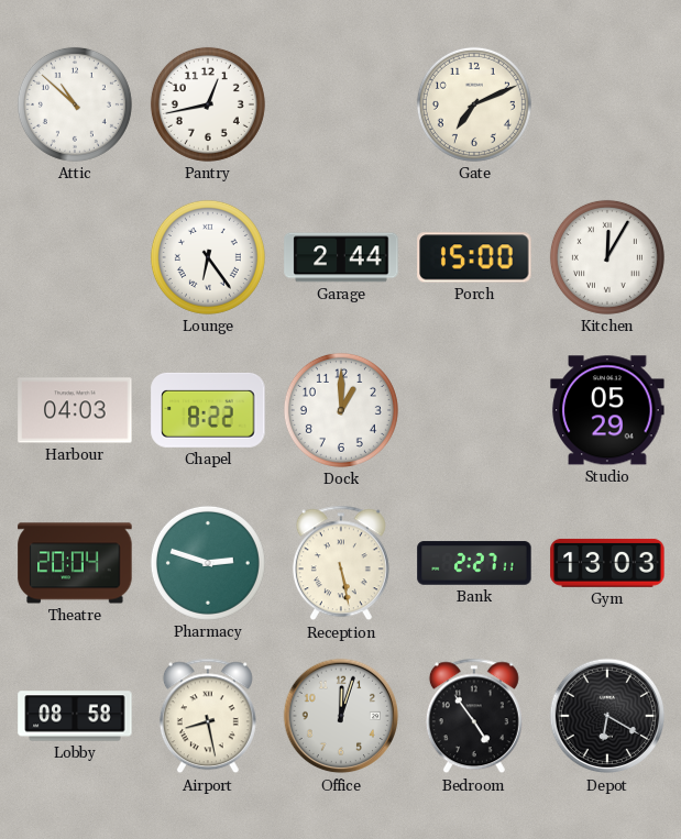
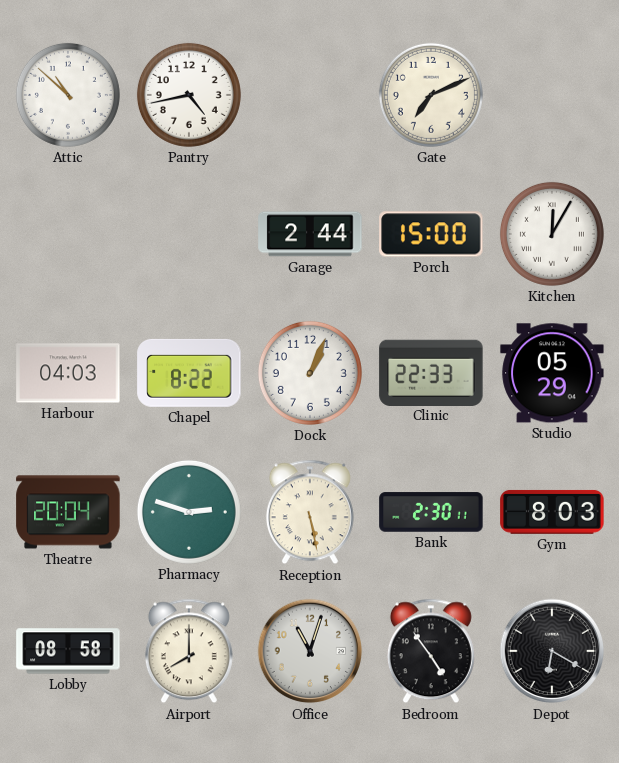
Pantry: 12:43 -> 4:43 (189, 95)
Lounge: 6:24 -> none (208, 257)
Dock: 1:00 -> 1:04 (310, 373)
Clinic: none -> 22:33 (431, 372)
Bank: 2:27 -> 2:30 (431, 512)
Gym: 13:03 -> 8:03 (552, 512)
Airport: 8:28 -> 8:00 (189, 651)
Office: 12:03 -> 11:03 (310, 651)
